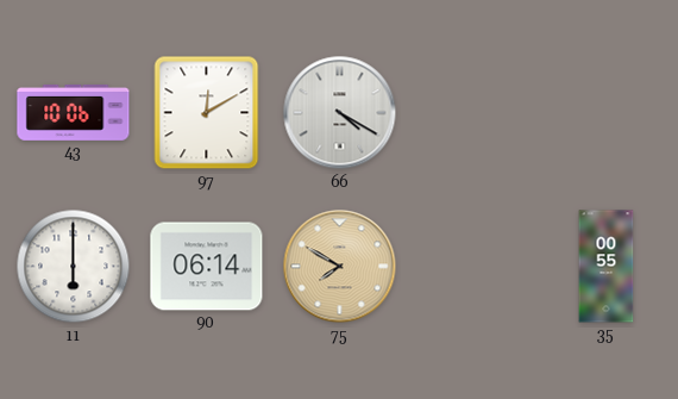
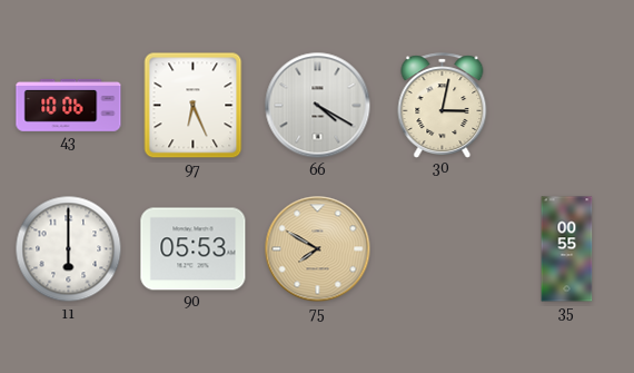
97: 12:10 -> 6:26 (194, 106)
30: none -> 3:02 (443, 105)
90: 06:14 -> 05:53 (194, 249)
